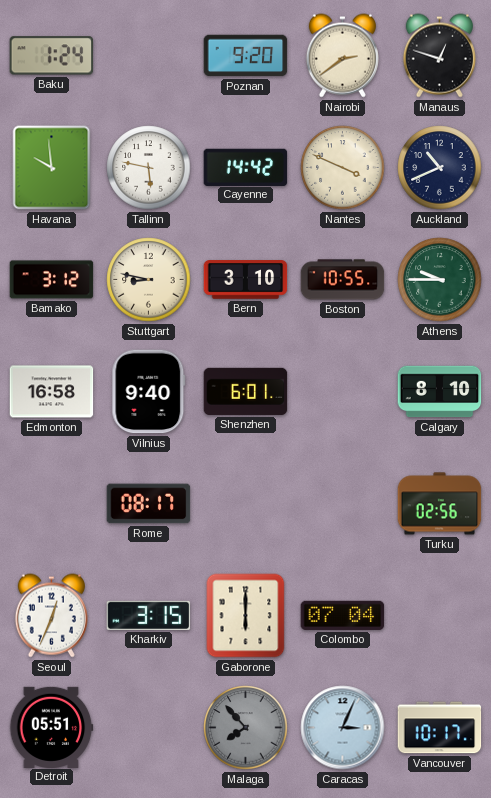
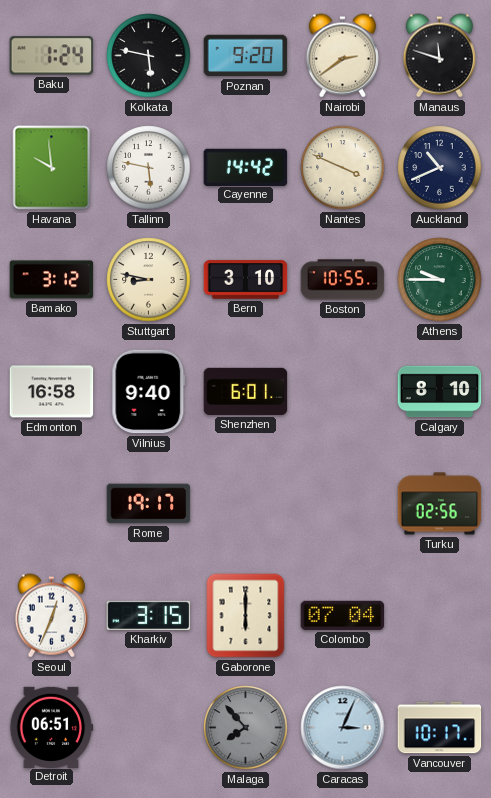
Kolkata: none -> 5:47 (149, 56)
Manaus: 12:48 -> 11:48 (439, 56)
Rome: 08:17 -> 19:17 (149, 504)
Detroit: 05:51 -> 06:51 (51, 727)
